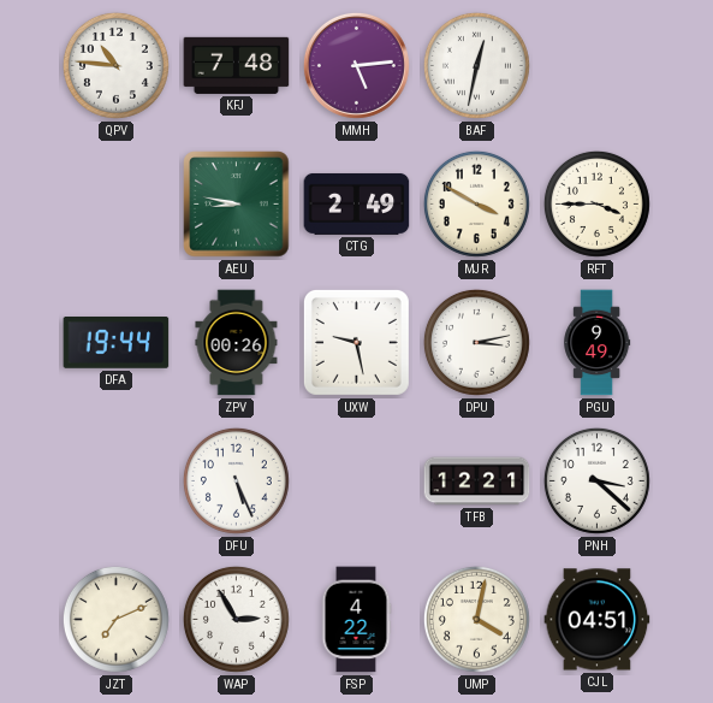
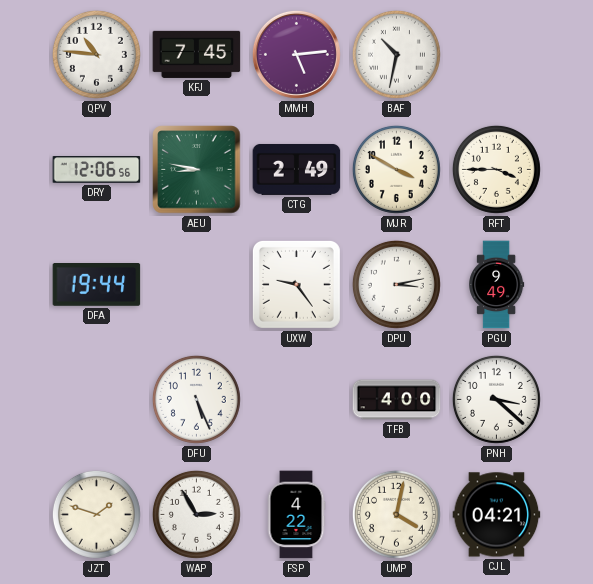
KFJ: 7:48 -> 7:45 (197, 54)
BAF: 12:32 -> 10:32 (396, 54)
DRY: none -> 12:06 (97, 170)
ZPV: 00:26 -> none (237, 343)
UXW: 9:28 -> 9:24 (296, 284)
TFB: 12:21 -> 4:00 (397, 400)
JZT: 7:11 -> 1:48 (96, 514)
CJL: 04:51 -> 04:21 (497, 515)
